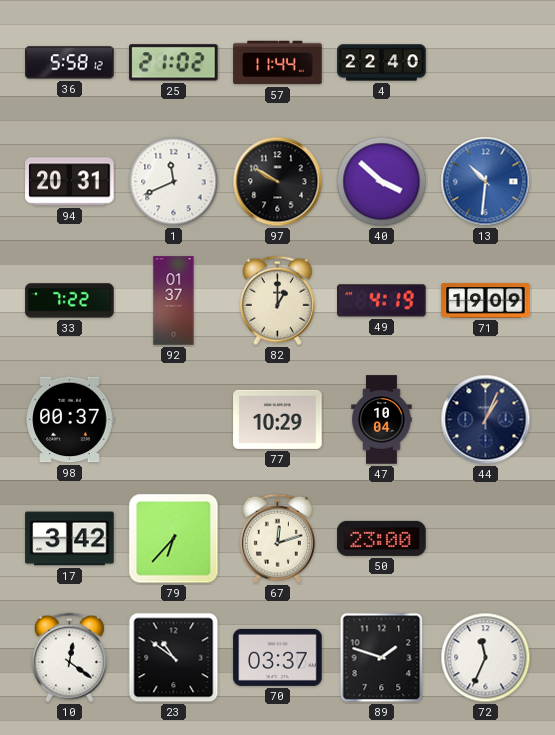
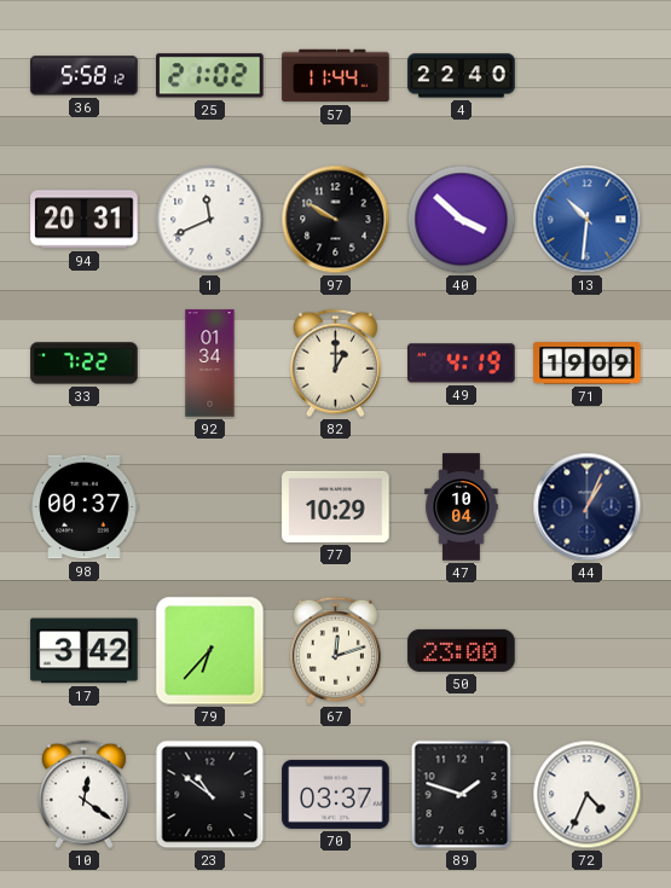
92: 01:37 -> 01:34 (210, 364)
72: 11:34 -> 4:34 (588, 795)
